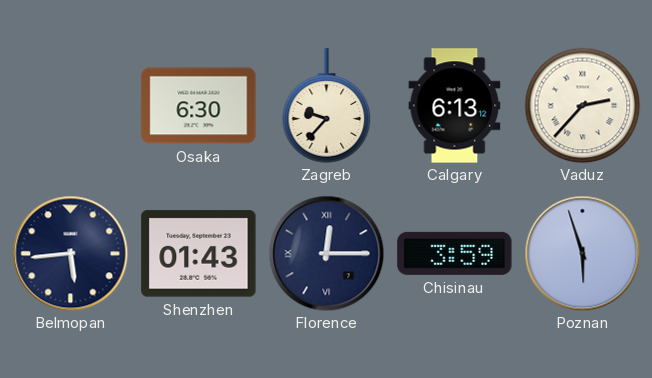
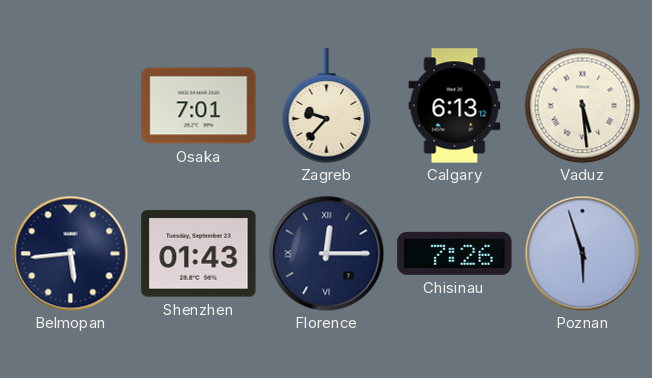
Osaka: 6:30 -> 7:01 (199, 106)
Vaduz: 2:37 -> 5:29 (582, 105)
Chisinau: 3:59 -> 7:26 (455, 253)
